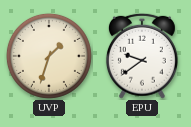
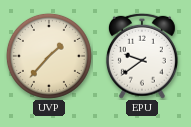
UVP: 1:33 -> 1:37 (49, 56)
